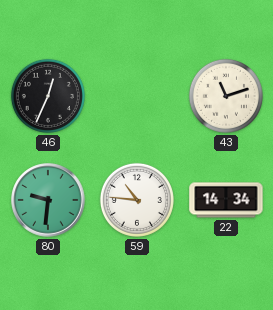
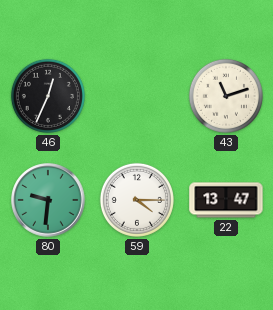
59: 10:46 -> 4:15 (137, 200)
22: 14:34 -> 13:47 (226, 200)
